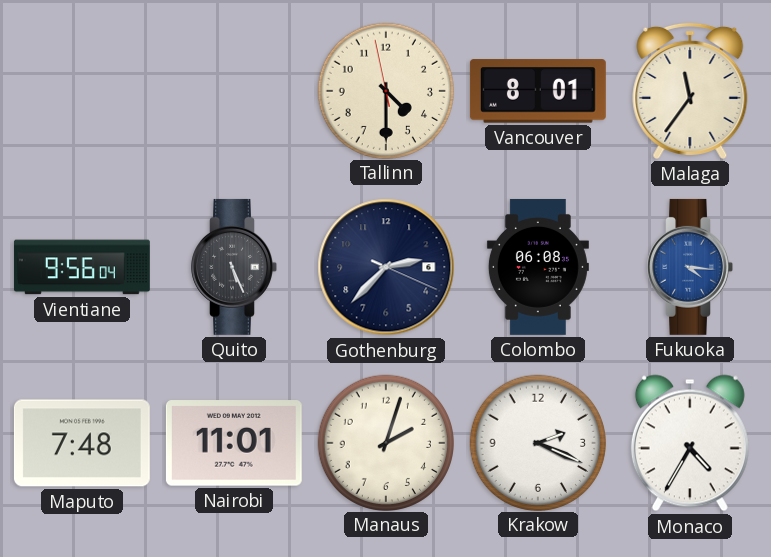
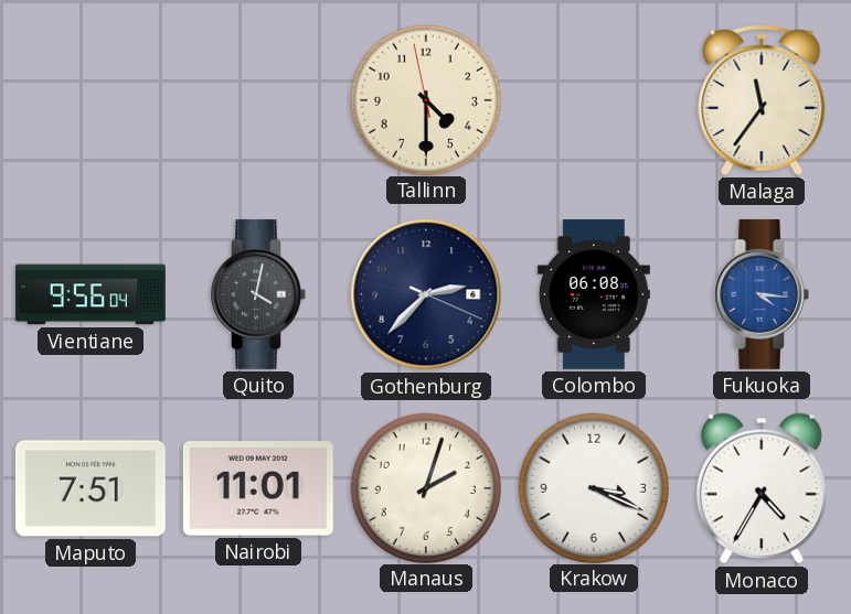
Vancouver: 8:01 -> none (538, 91)
Quito: 5:26 -> 4:02 (258, 294)
Maputo: 7:48 -> 7:51 (91, 488)
Krakow: 2:19 -> 3:19 (593, 487)
